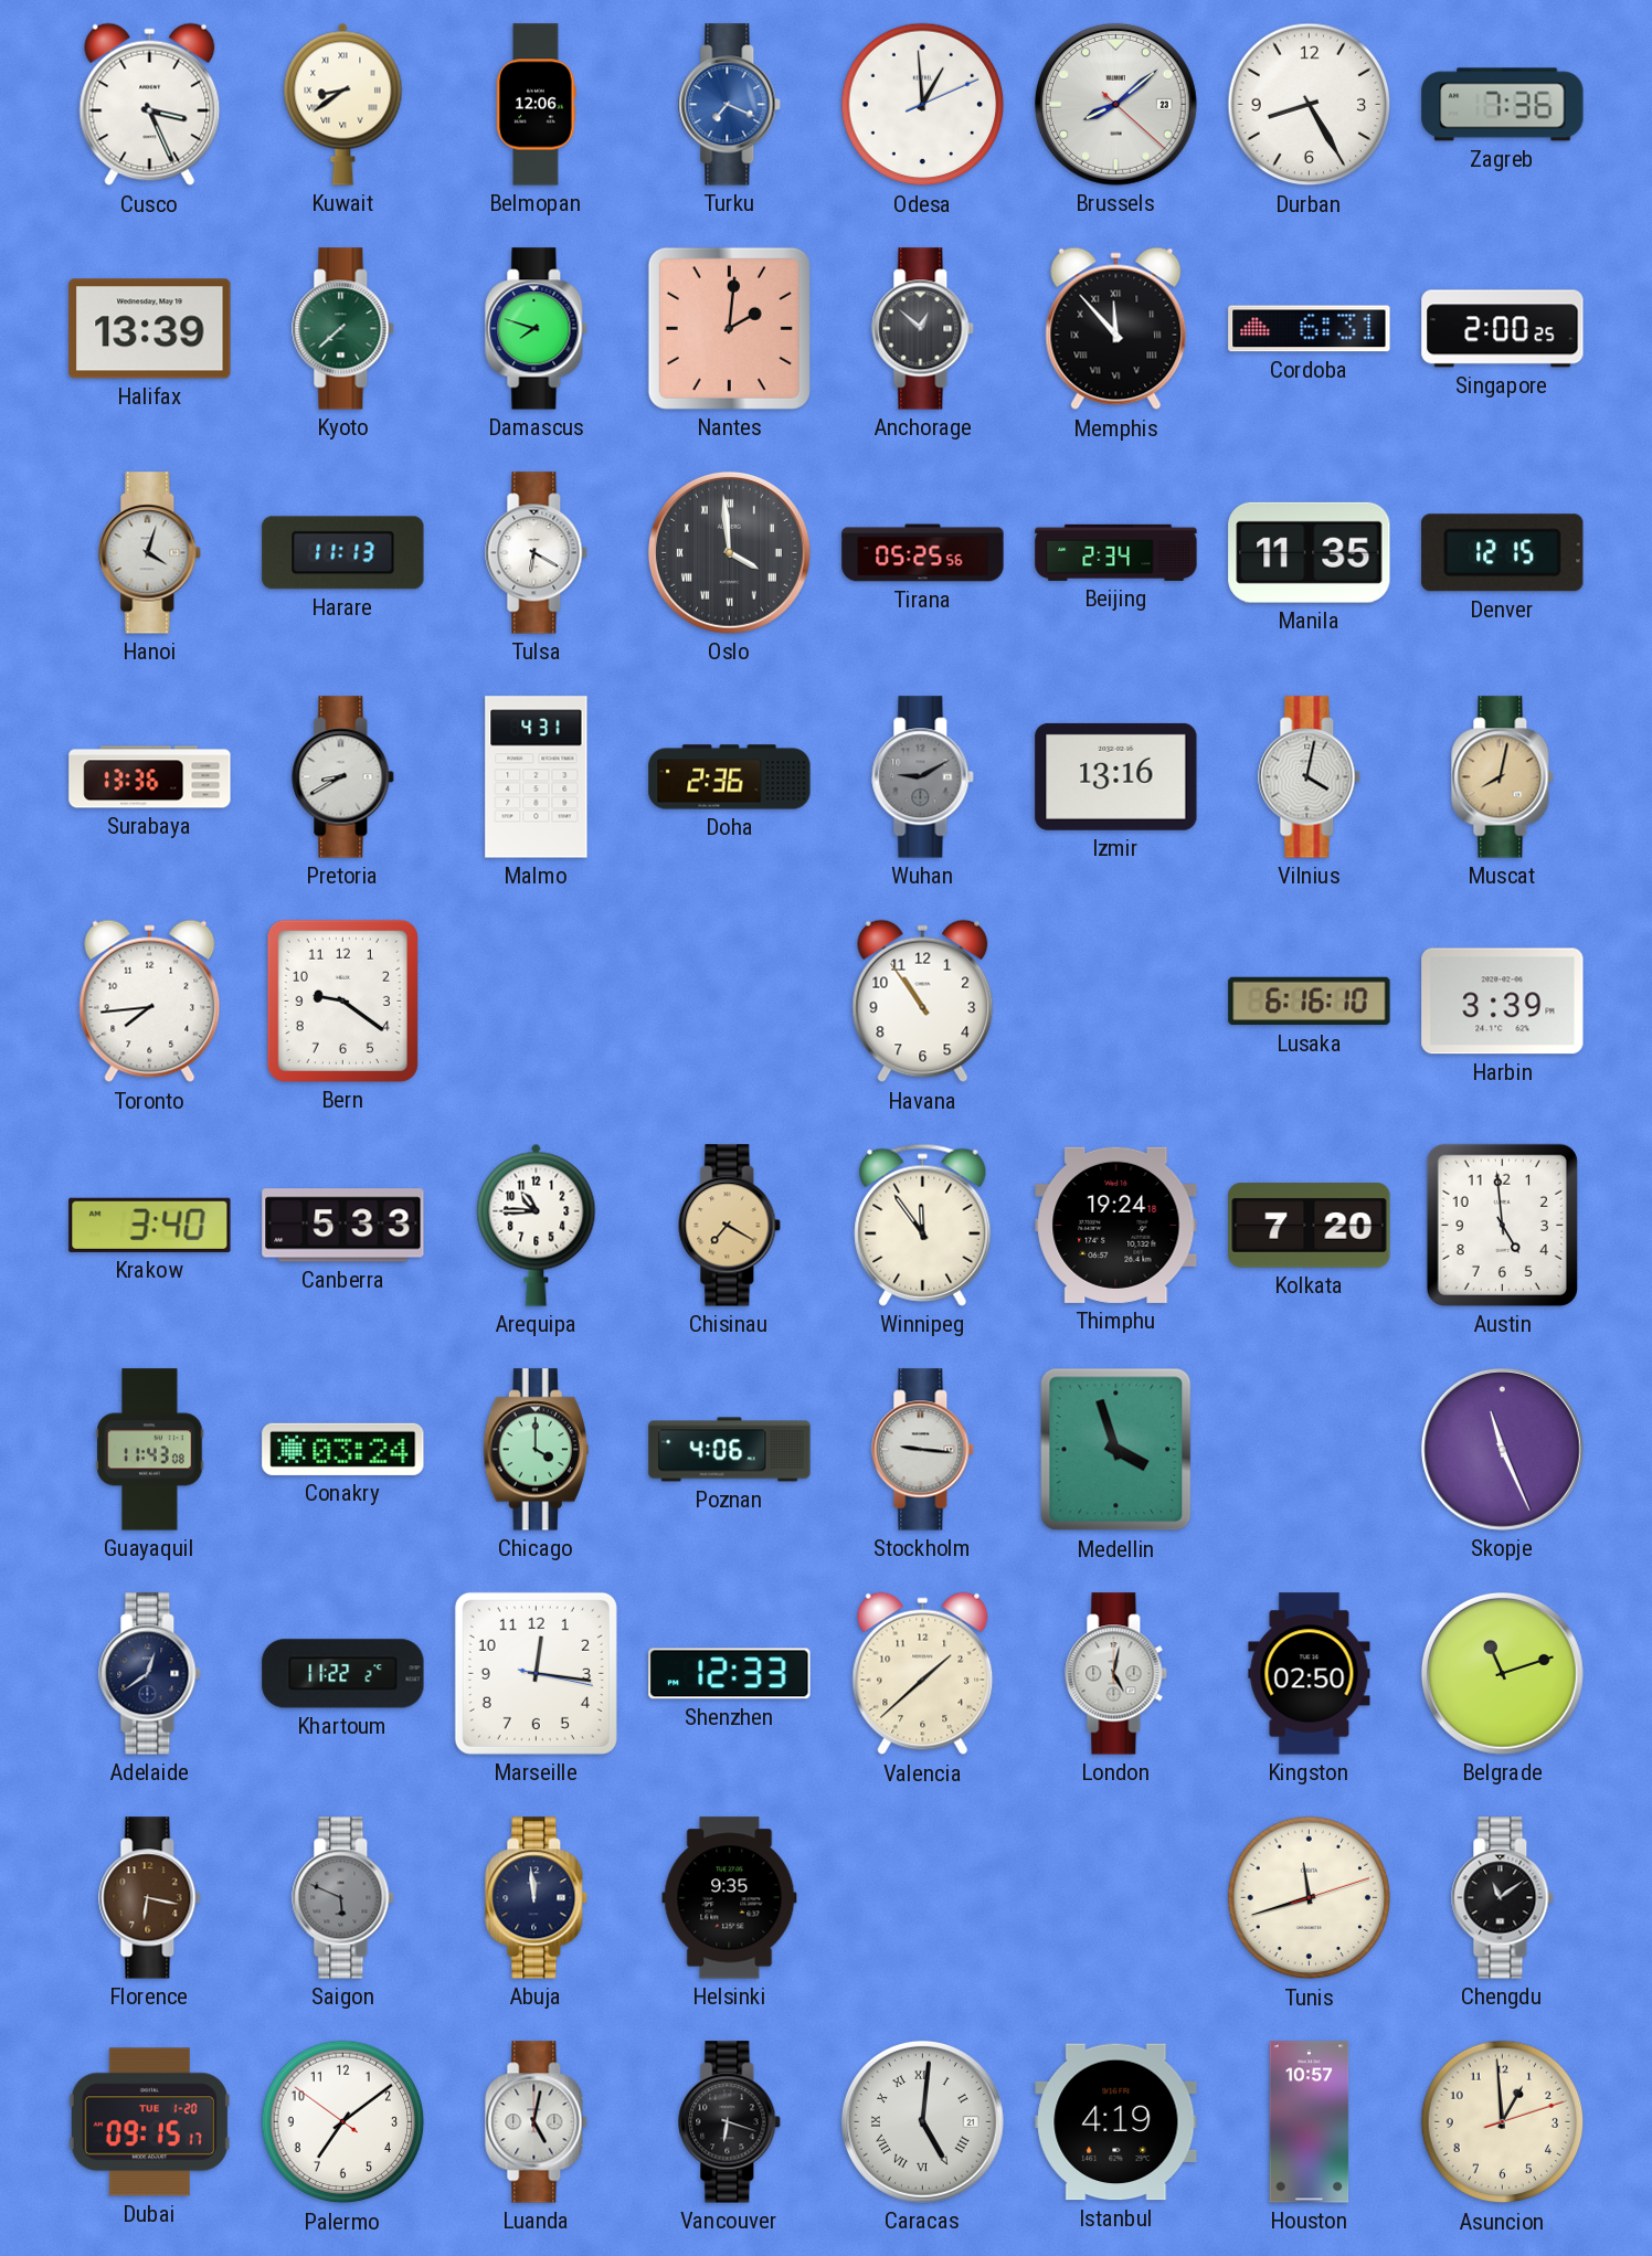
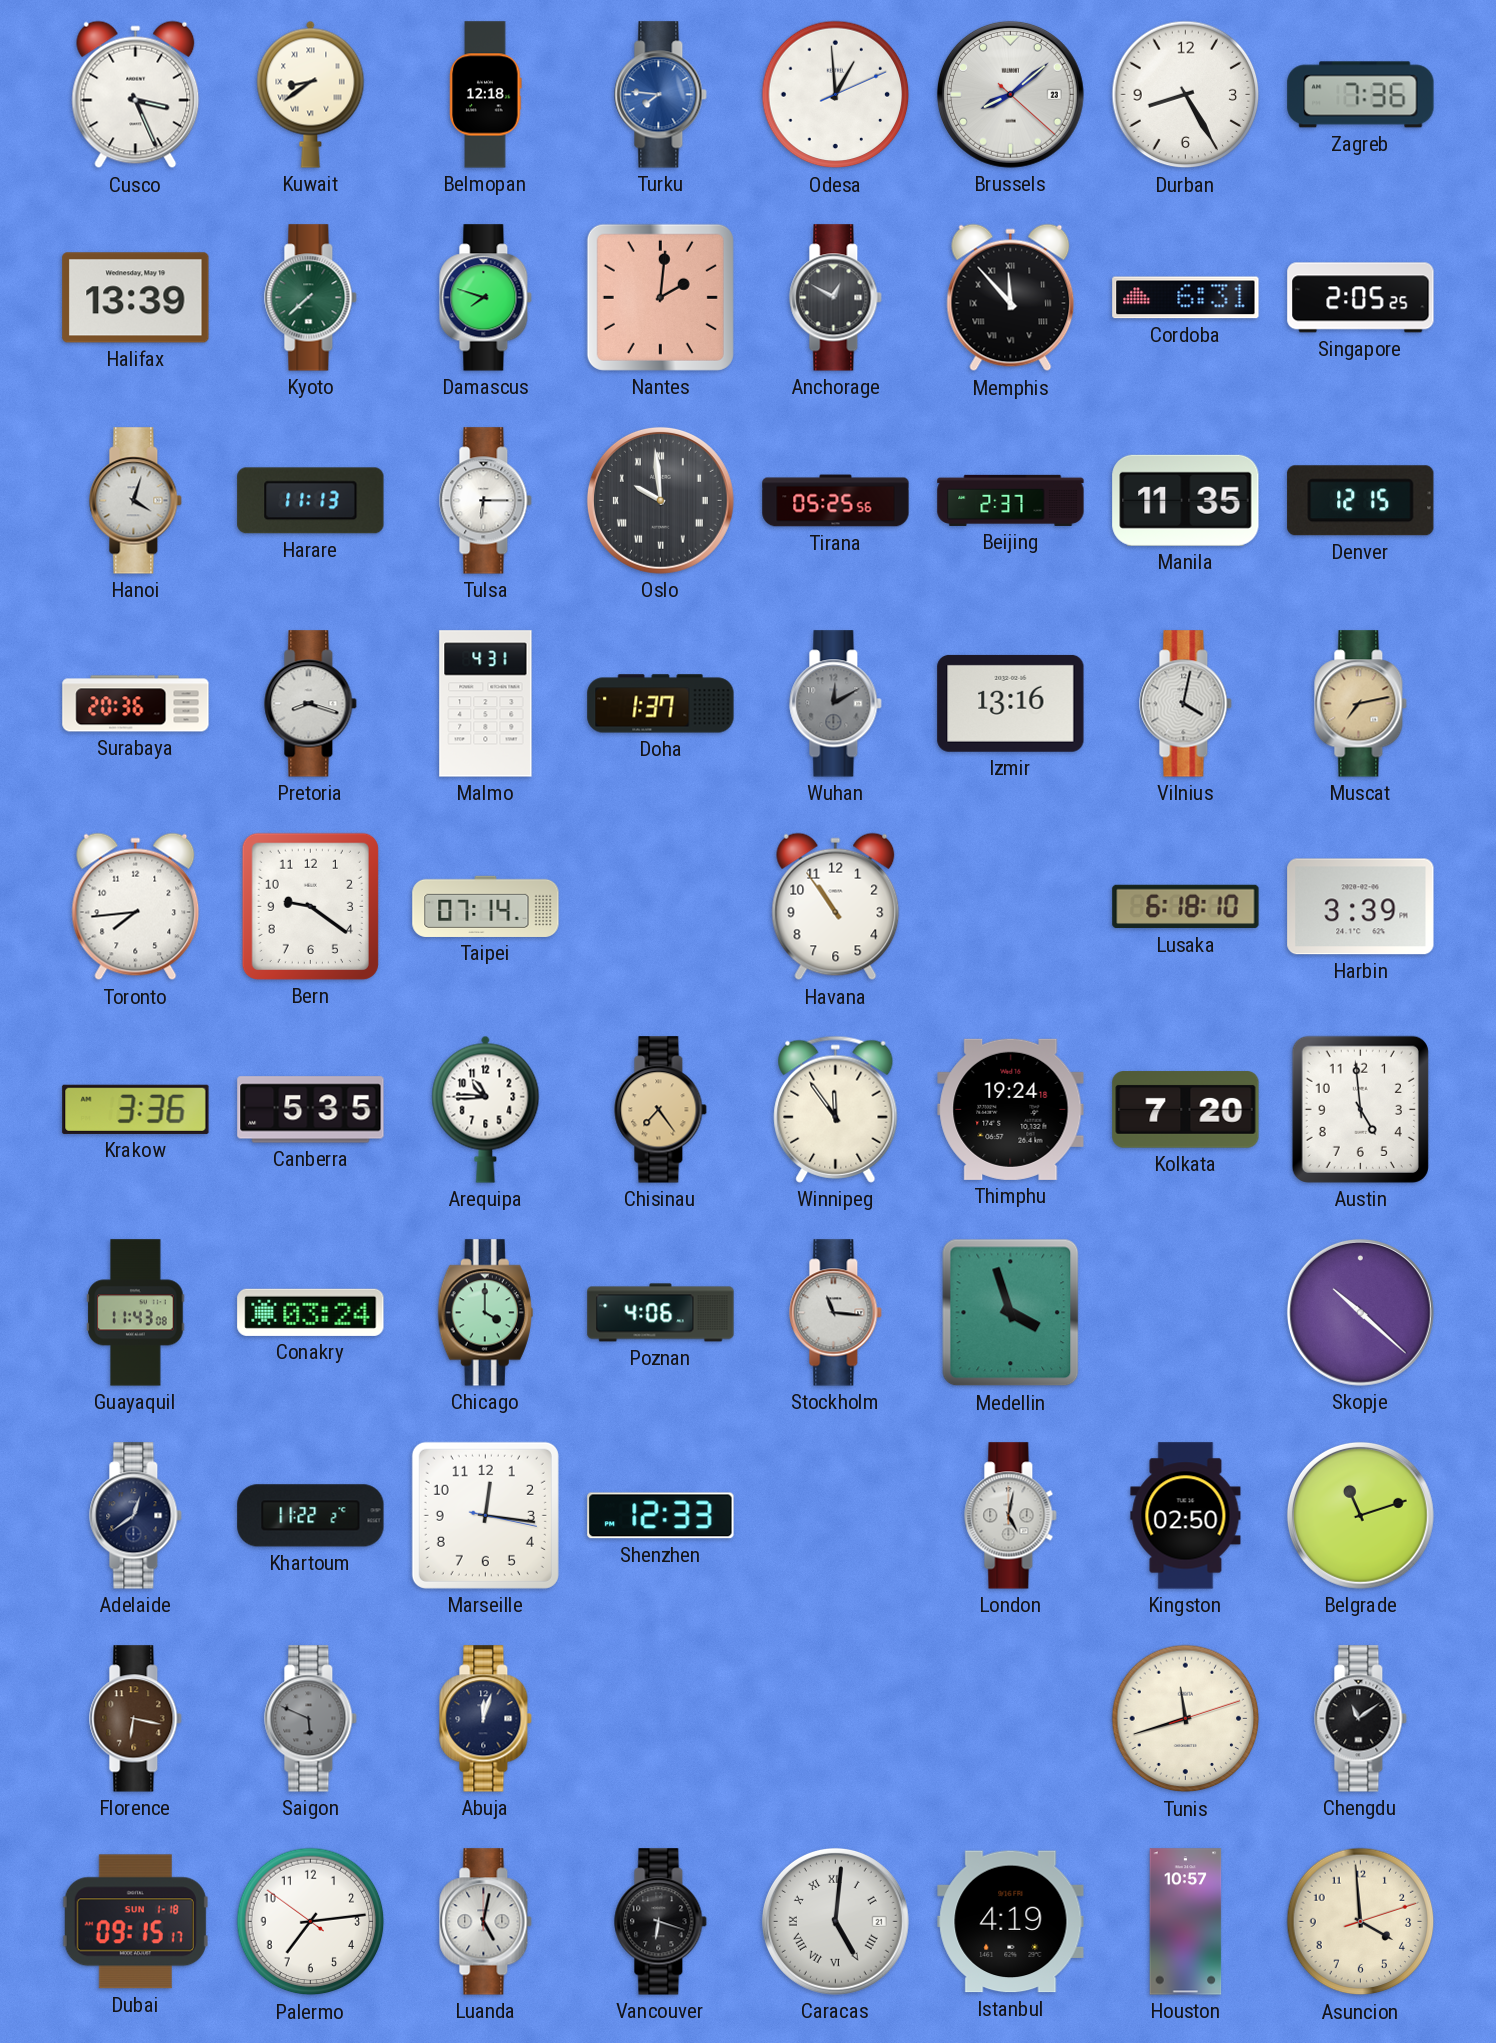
Belmopan: 12:06 -> 12:18 (486, 95)
Turku: 7:19 -> 7:46 (661, 95)
Anchorage: 12:52 -> 12:50 (836, 298)
Singapore: 2:00 -> 2:05 (1361, 298)
Tulsa: 6:20 -> 6:15 (486, 501)
Oslo: 3:59 -> 9:59 (660, 500)
Beijing: 2:34 -> 2:37 (1011, 500)
Surabaya: 13:36 -> 20:36 (136, 704)
Pretoria: 8:40 -> 8:18 (311, 704)
Doha: 2:36 -> 1:37 (661, 704)
Wuhan: 9:10 -> 12:10 (836, 704)
Muscat: 8:02 -> 7:13 (1361, 704)
Taipei: none -> 07:14 (486, 906)
Lusaka: 6:16 -> 6:18 (1186, 907)
Krakow: 3:40 -> 3:36 (136, 1109)
Canberra: 5:33 -> 5:35 (311, 1110)
Chisinau: 7:20 -> 7:24 (661, 1110)
Stockholm: 9:16 -> 11:16 (836, 1313)
Skopje: 11:26 -> 10:22 (1360, 1312)
Valencia: 1:38 -> none (923, 1674)
Abuja: 11:59 -> 12:03 (486, 1719)
Helsinki: 9:35 -> none (730, 1898)
Dubai date: TUE 1-20 -> SUN 1-18 (135, 1922)
Palermo: 7:08 -> 7:13 (311, 1922)
Asuncion: 12:59 -> 3:59 (1361, 1922)
